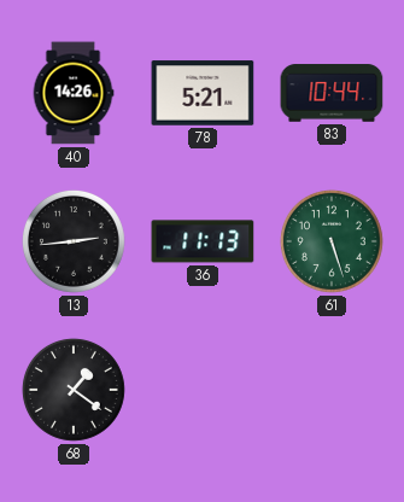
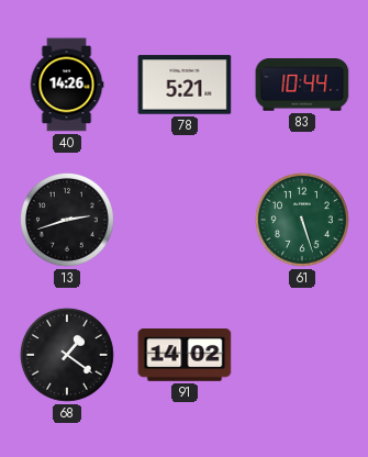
13: 2:44 -> 2:42 (67, 220)
36: 11:13 -> none (203, 241)
91: none -> 14:02 (185, 355)
